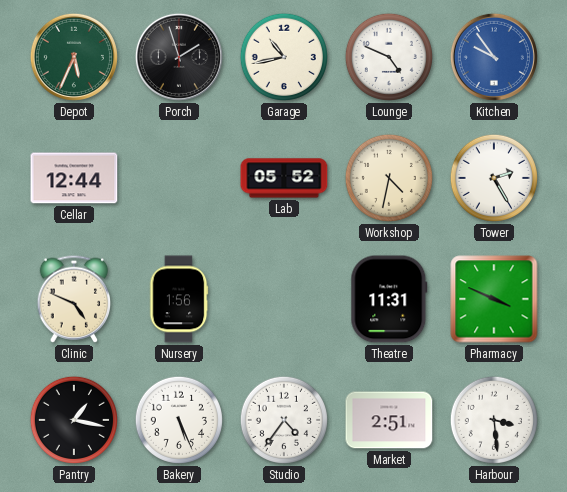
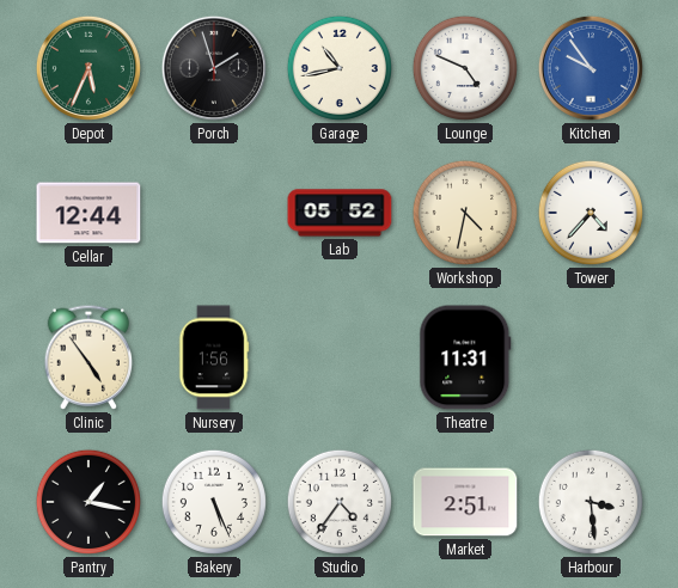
Tower: 2:25 -> 4:37 (591, 213)
Clinic: 4:49 -> 4:54 (88, 357)
Pharmacy: 3:49 -> none (494, 299)
